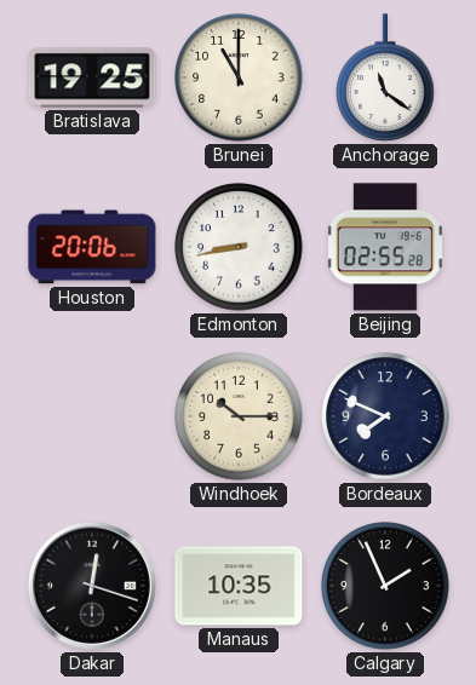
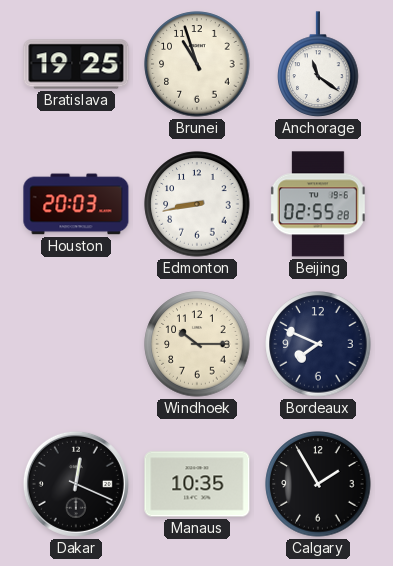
Brunei: 11:00 -> 10:57 (197, 64)
Houston: 20:06 -> 20:03 (76, 204)
Dakar: 12:18 -> 12:19 (76, 484)
Calgary: 1:56 -> 1:55 (318, 484)
